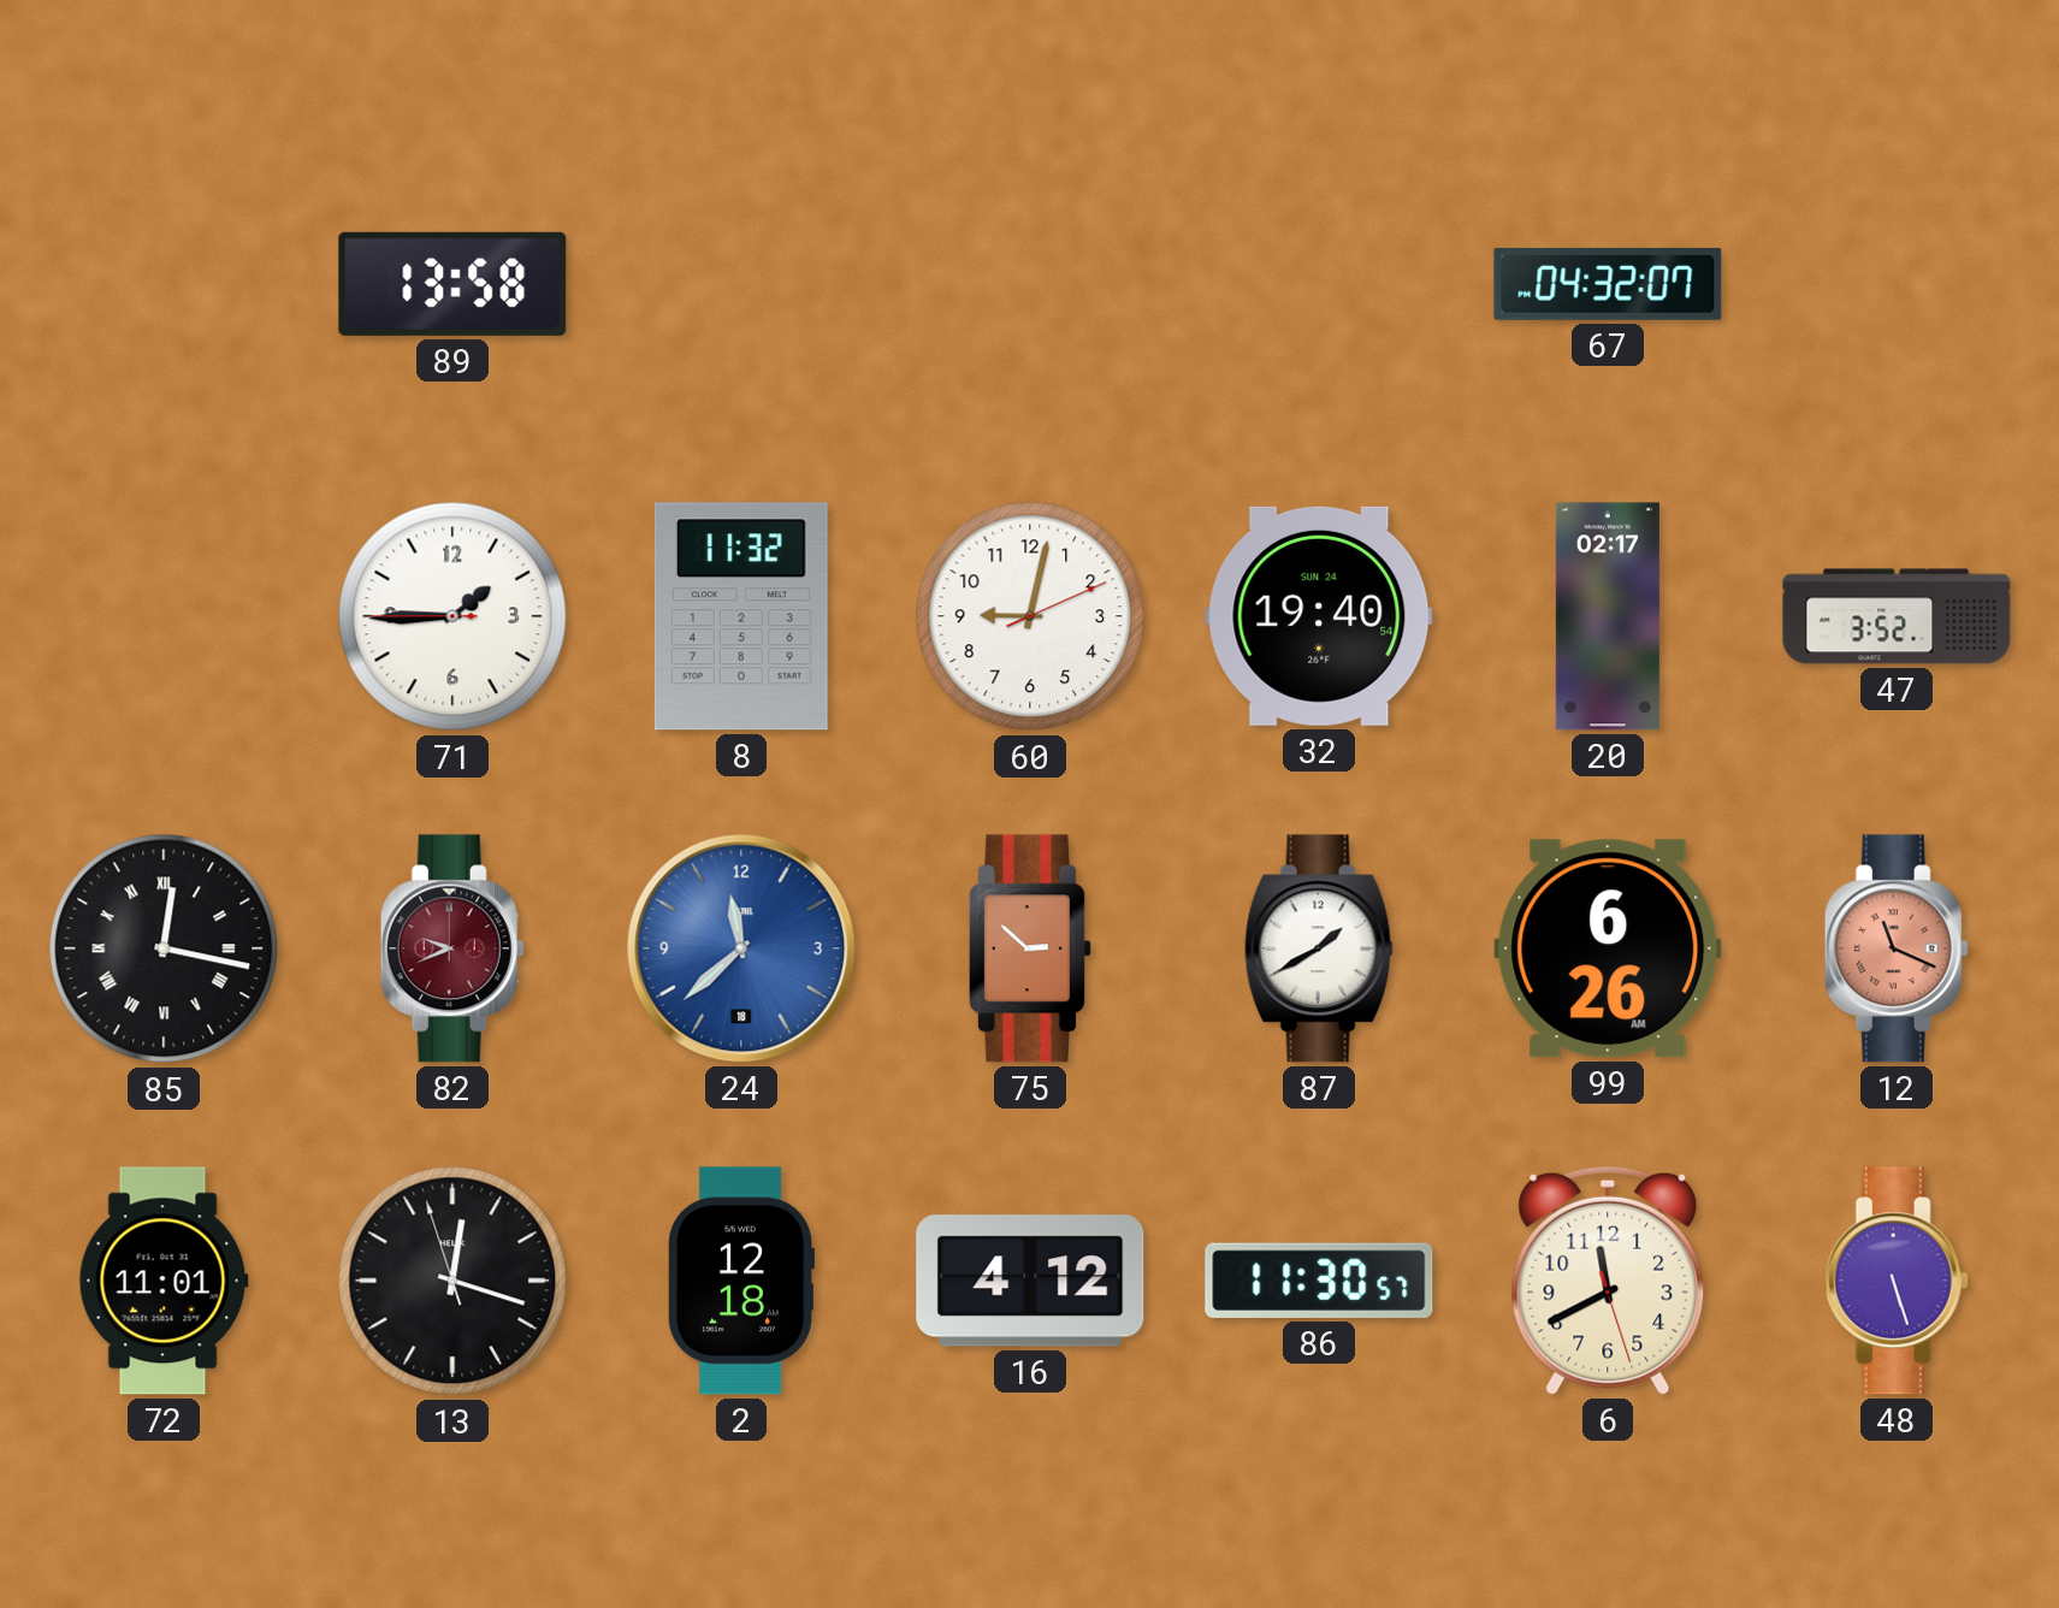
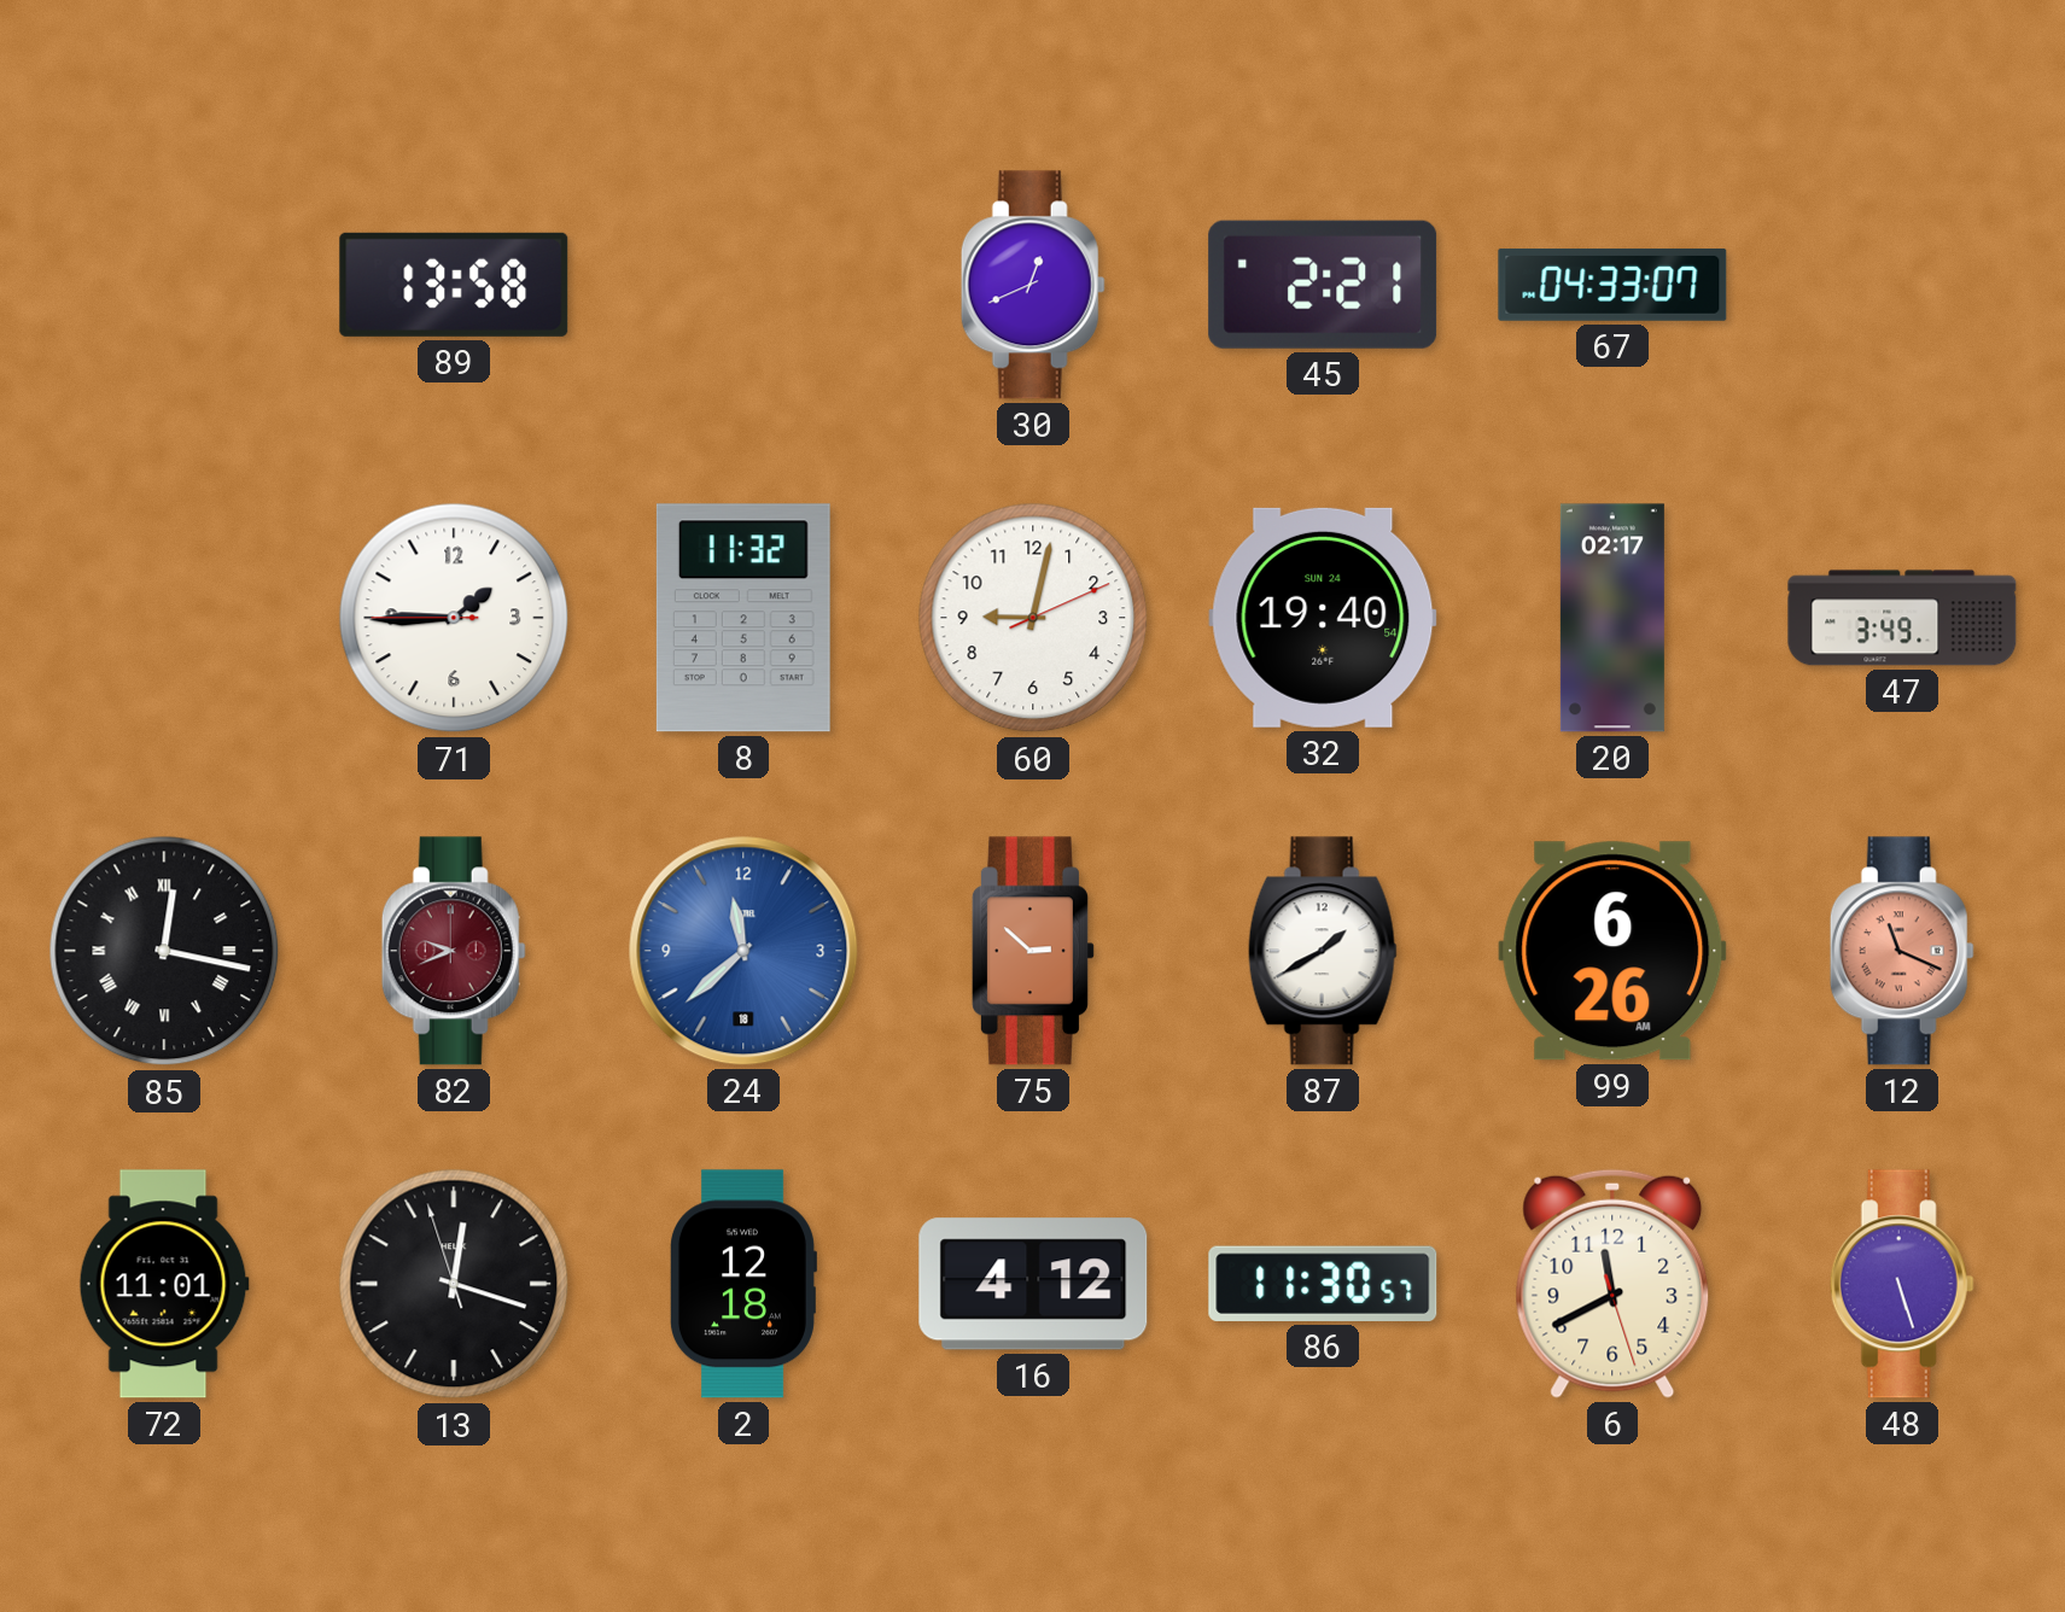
30: none -> 12:41 (1033, 285)
45: none -> 2:21 (1323, 285)
67: 04:32 -> 04:33 (1612, 285)
47: 3:52 -> 3:49 (1902, 618)
